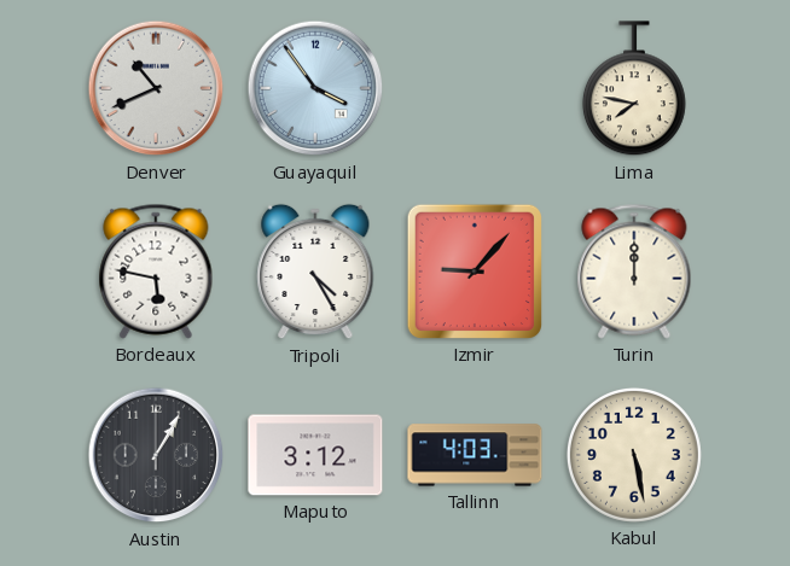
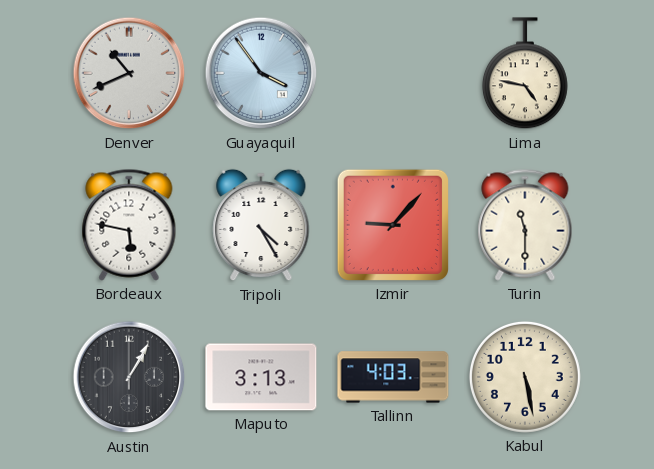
Lima: 7:47 -> 4:47 (525, 74)
Turin: 12:00 -> 11:30 (525, 225)
Maputo: 3:12 -> 3:13 (261, 377)
